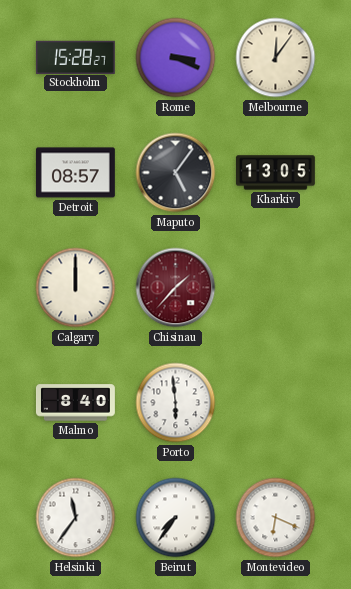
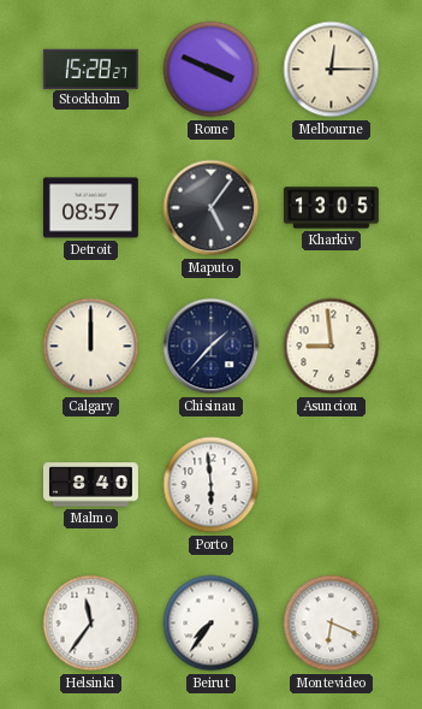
Rome: 3:19 -> 3:49 (212, 70)
Melbourne: 12:06 -> 12:15 (332, 70)
Chisinau dial: burgundy -> navy (212, 347)
Asuncion: none -> 8:59 (332, 347)
